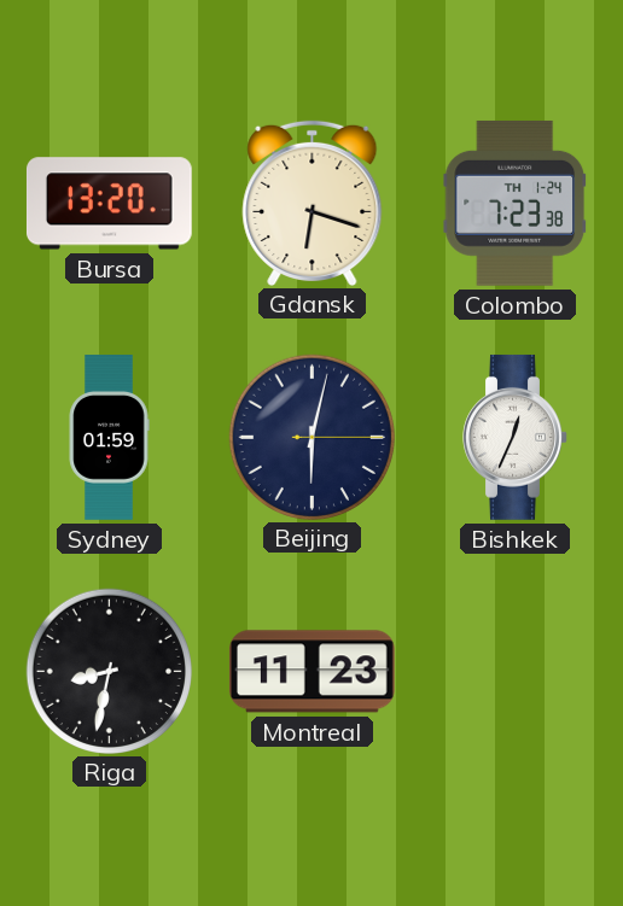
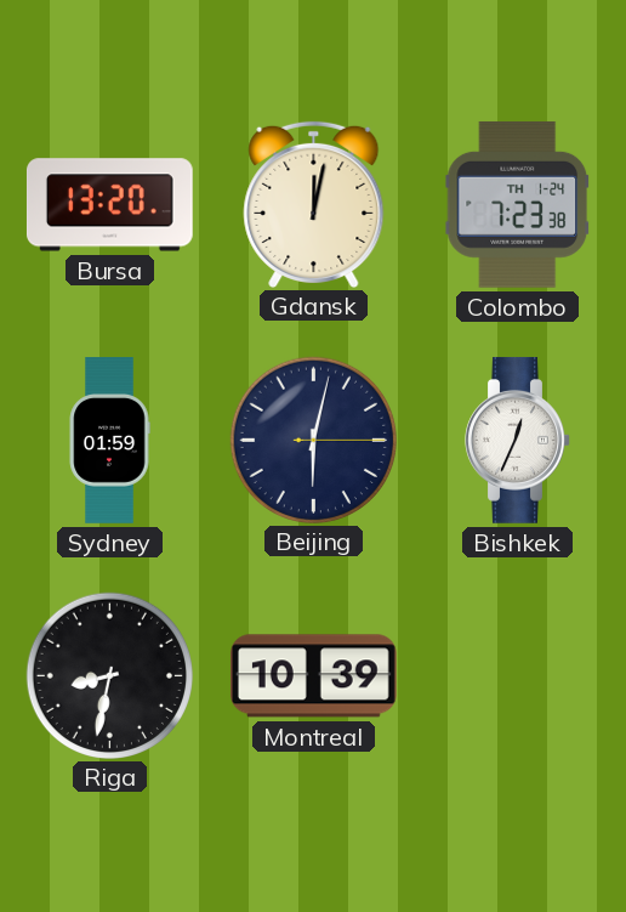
Gdansk: 6:18 -> 12:02 (314, 204)
Montreal: 11:23 -> 10:39 (313, 676)
